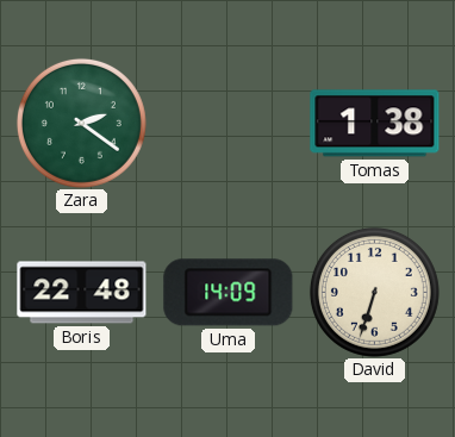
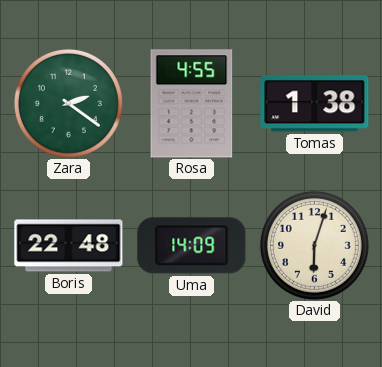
Rosa: none -> 4:55 (192, 104)
David: 6:33 -> 6:03 (314, 245)
